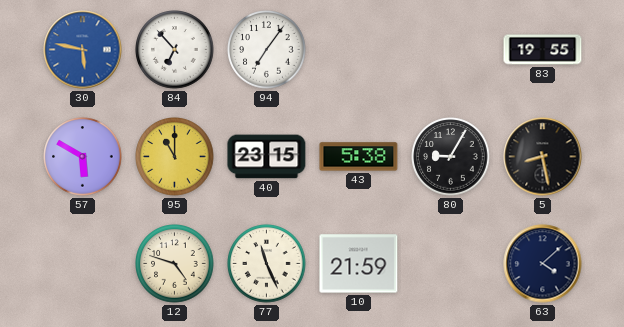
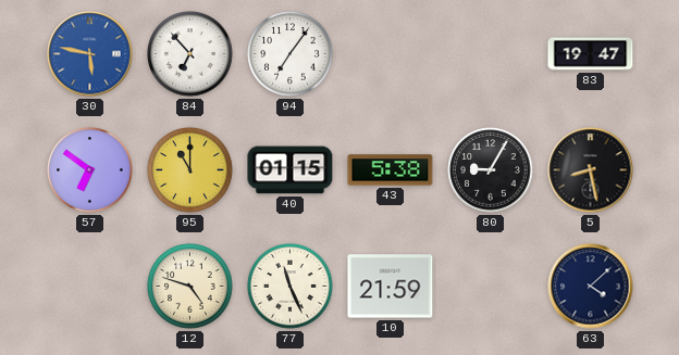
83: 19:55 -> 19:47 (591, 54)
57: 5:50 -> 6:51 (90, 170)
40: 23:15 -> 01:15 (291, 170)
